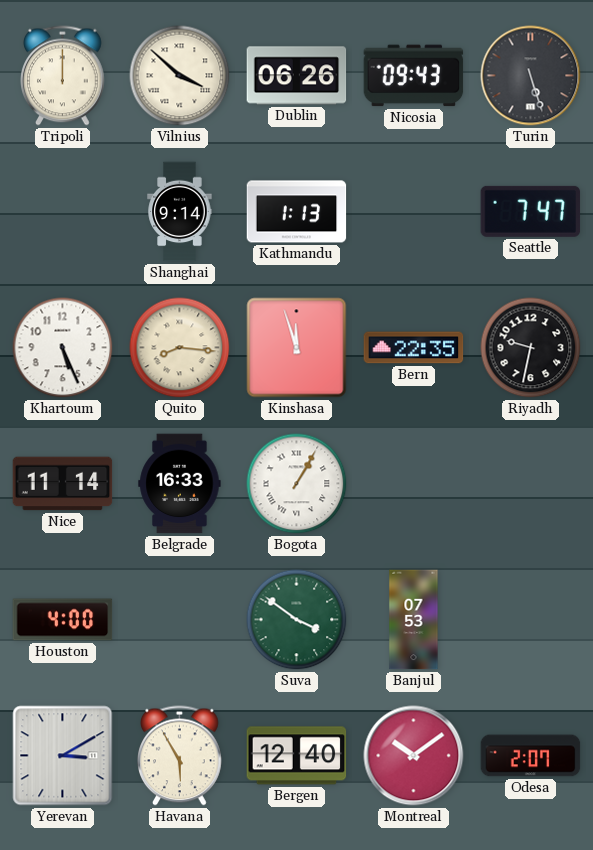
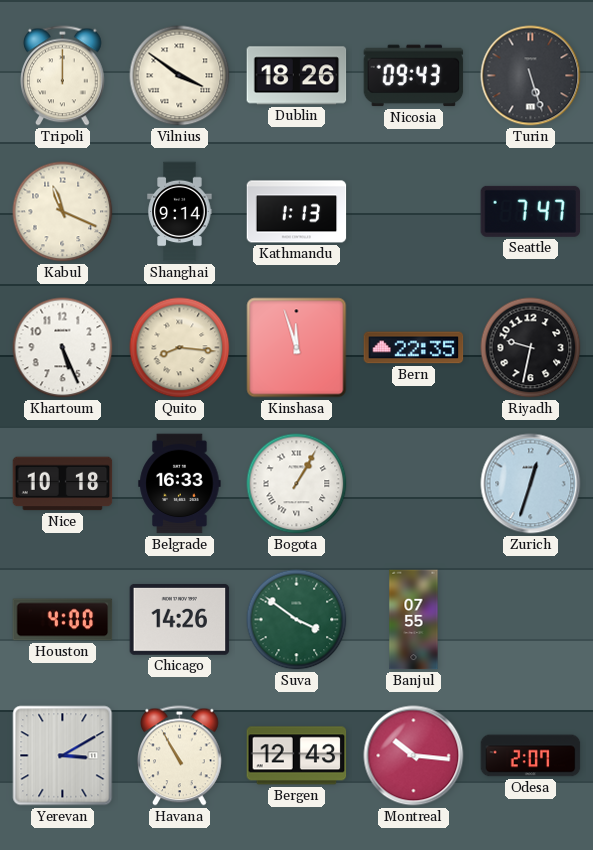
Vilnius: 3:52 -> 3:51 (180, 76)
Dublin: 06:26 -> 18:26 (297, 76)
Kabul: none -> 11:19 (63, 212)
Nice: 11:14 -> 10:18 (63, 484)
Zurich: none -> 12:33 (531, 484)
Chicago: none -> 14:26 (180, 619)
Banjul: 07:53 -> 07:55 (414, 620)
Havana: 5:55 -> 10:55 (180, 756)
Bergen: 12:40 -> 12:43 (297, 756)
Montreal: 10:09 -> 10:16 (414, 756)
